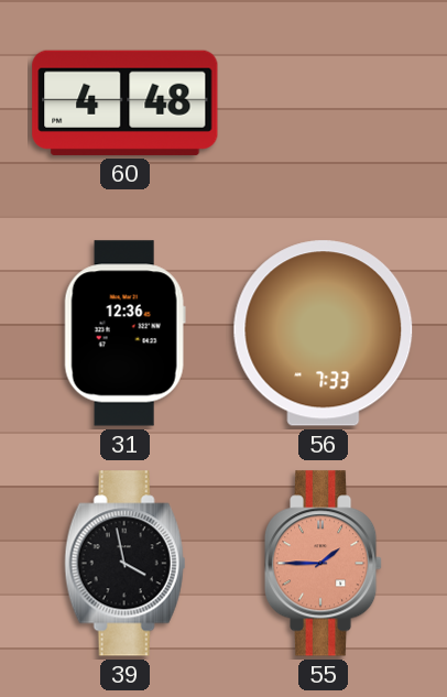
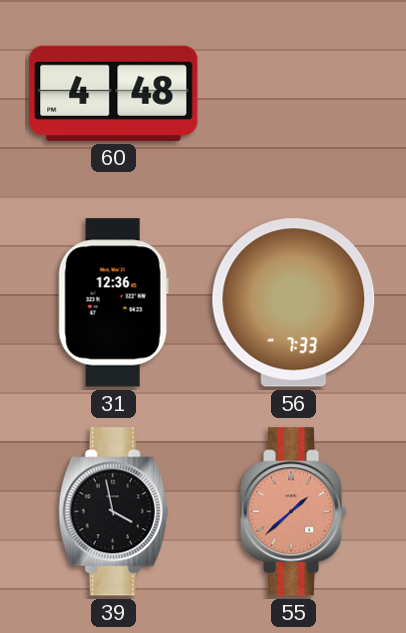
55: 1:45 -> 1:38 (294, 512)
